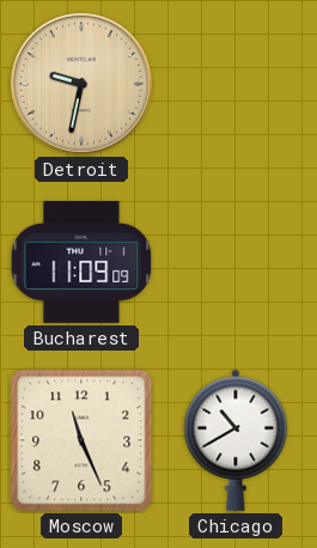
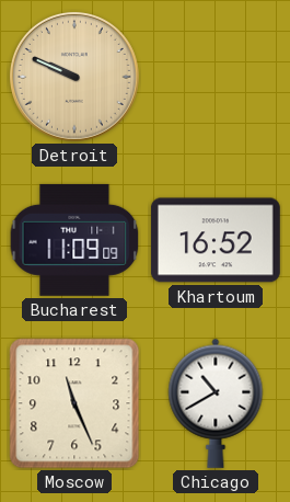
Detroit: 9:32 -> 9:49 (74, 77)
Khartoum: none -> 16:52 (216, 240)
